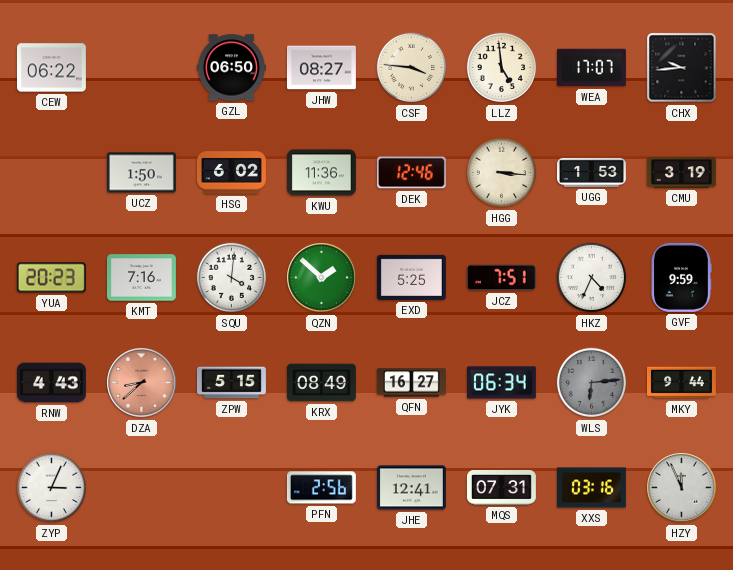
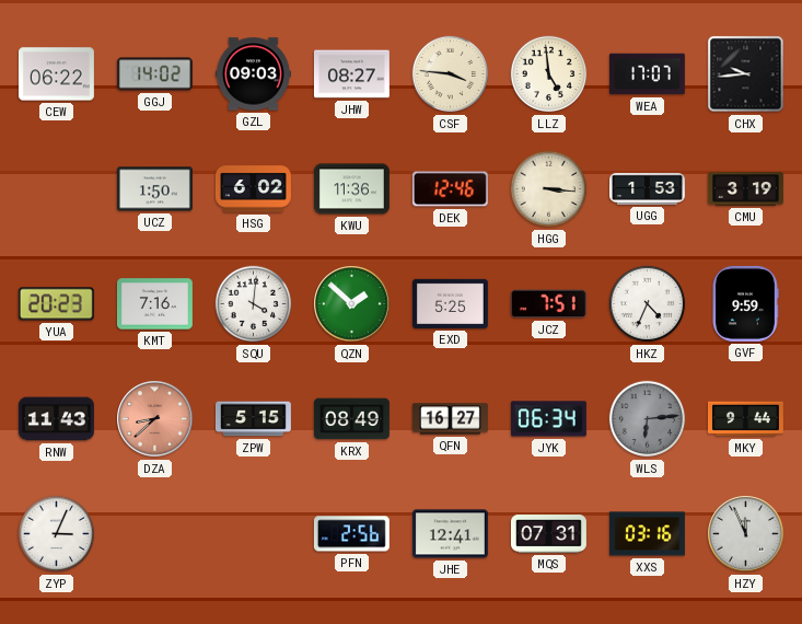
GGJ: none -> 14:02 (154, 74)
GZL: 06:50 -> 09:03 (253, 74)
RNW: 4:43 -> 11:43 (56, 419)
